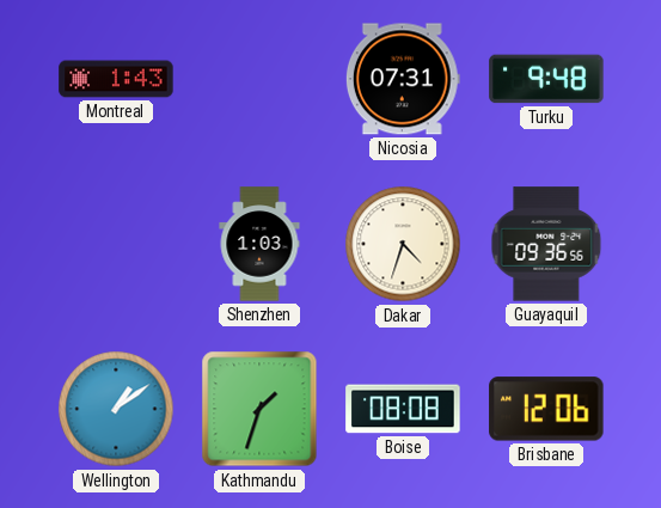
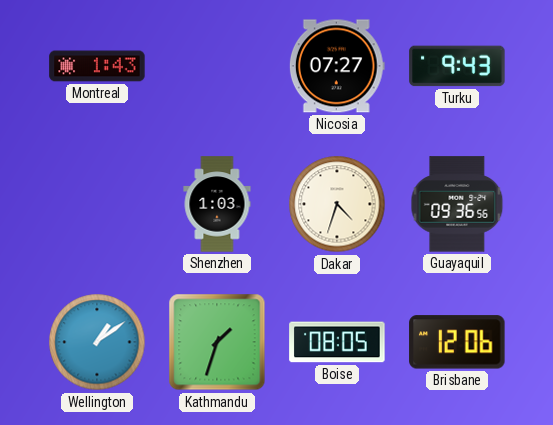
Nicosia: 07:31 -> 07:27 (337, 66)
Turku: 9:48 -> 9:43 (457, 66)
Boise: 08:08 -> 08:05 (337, 342)
